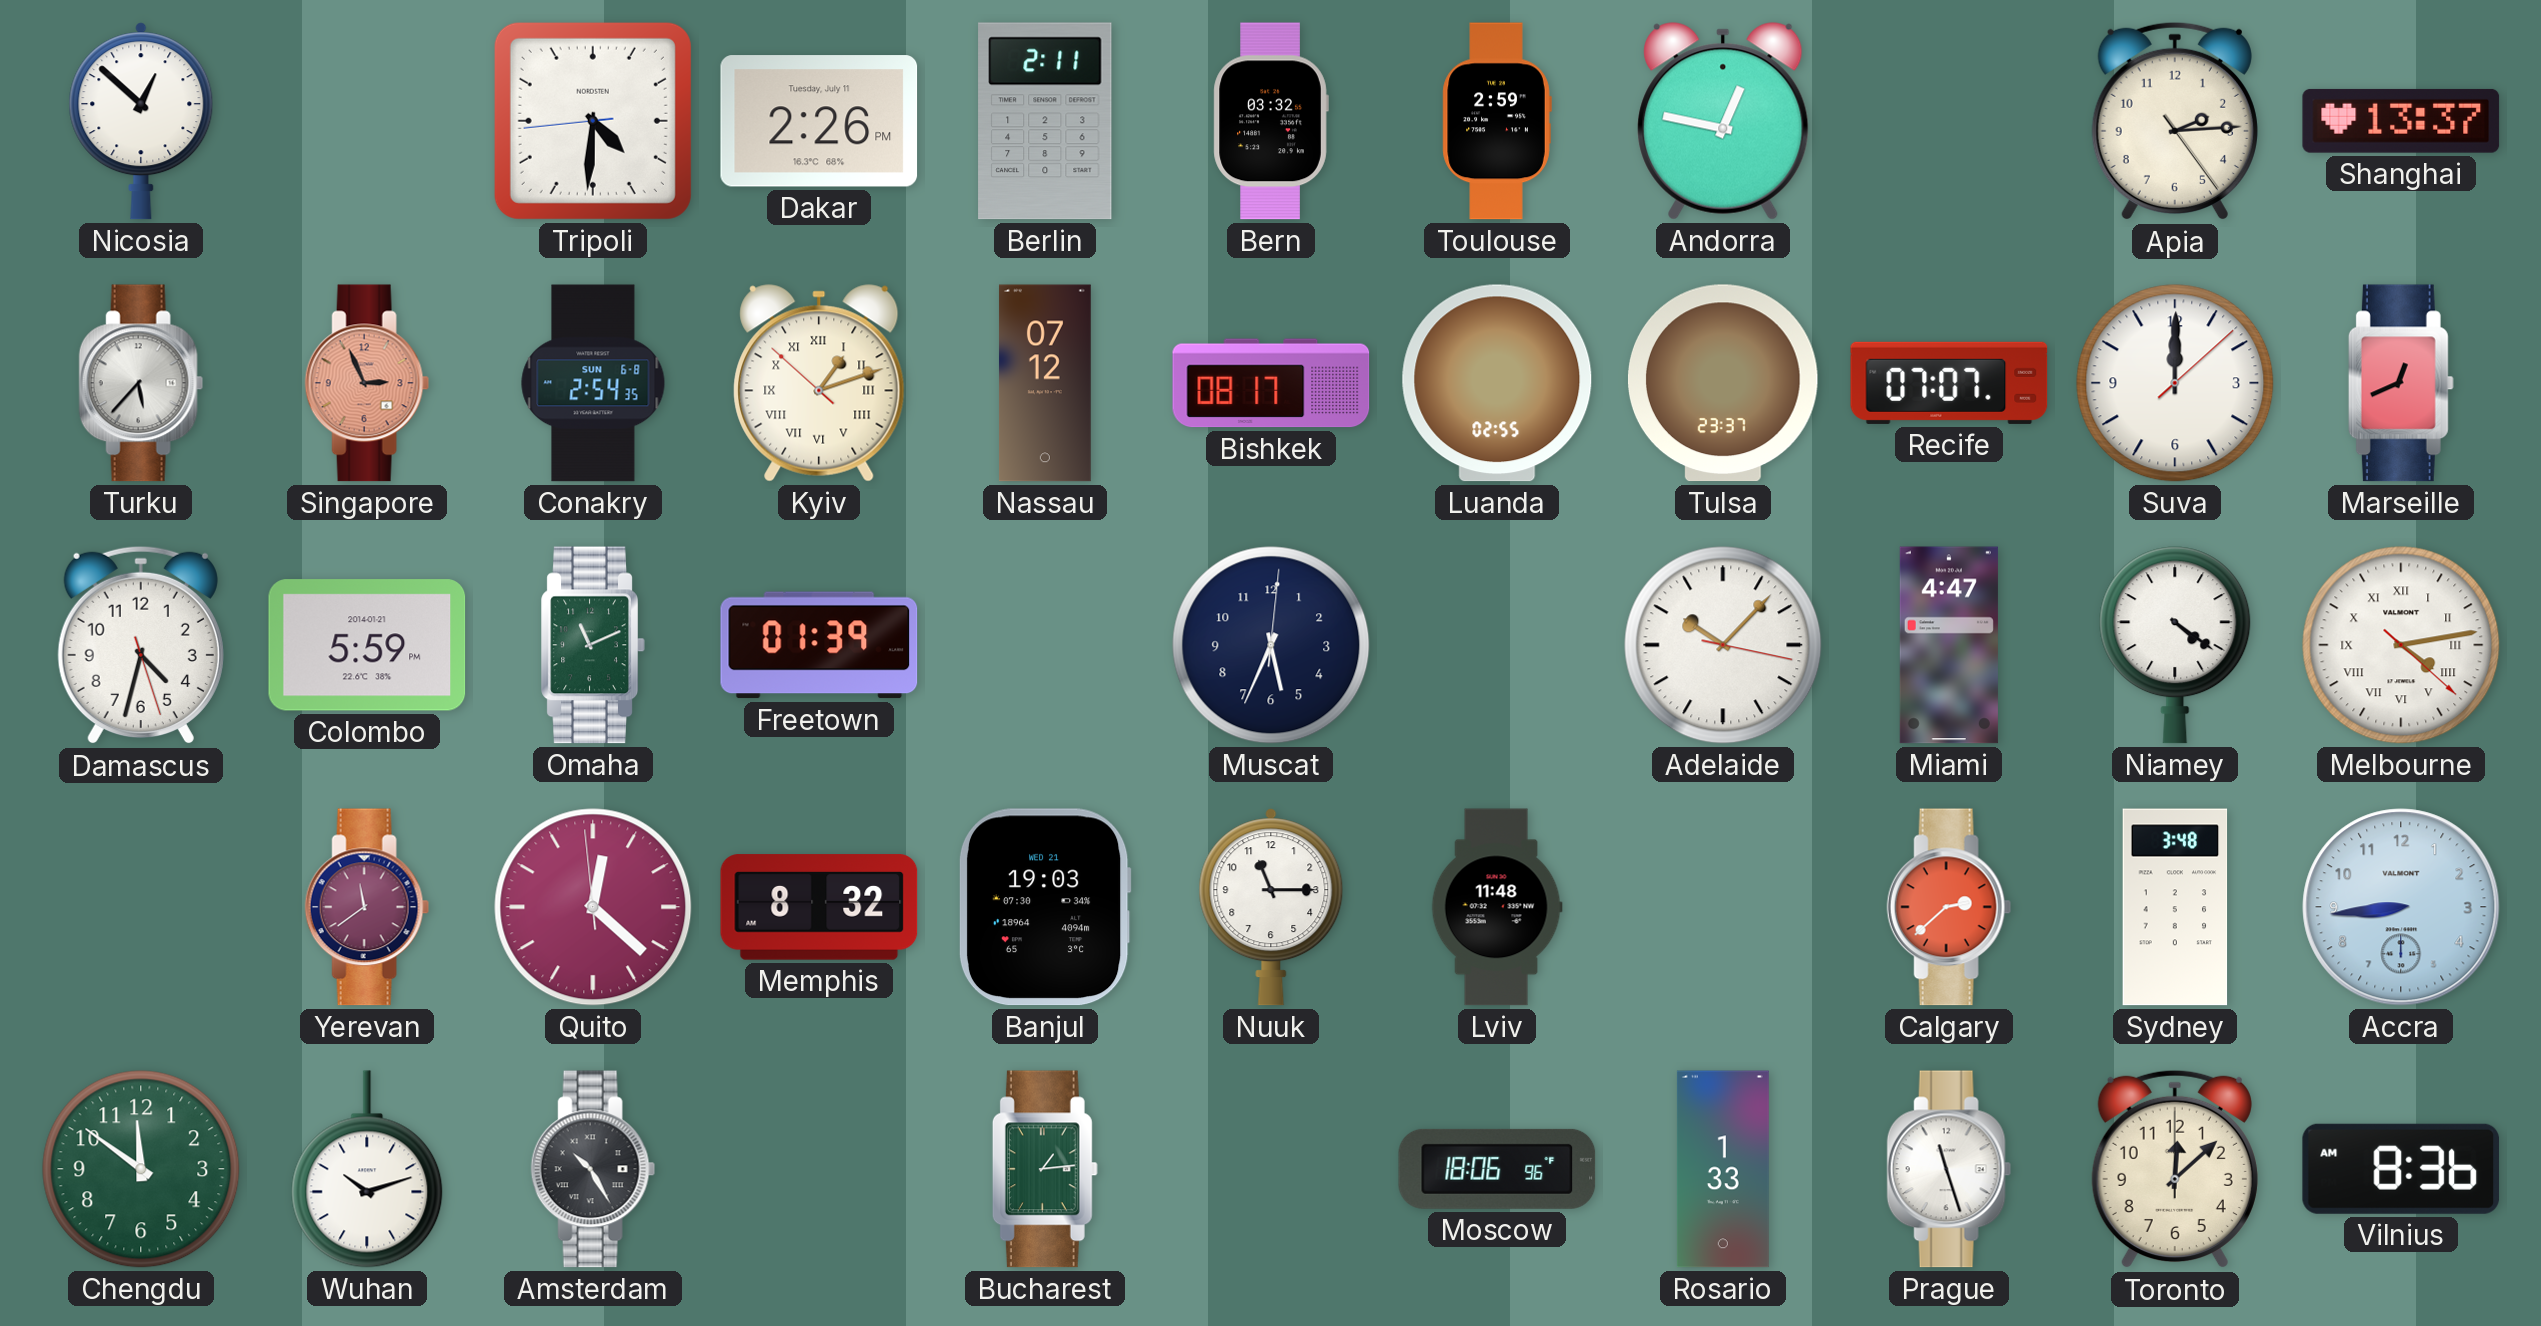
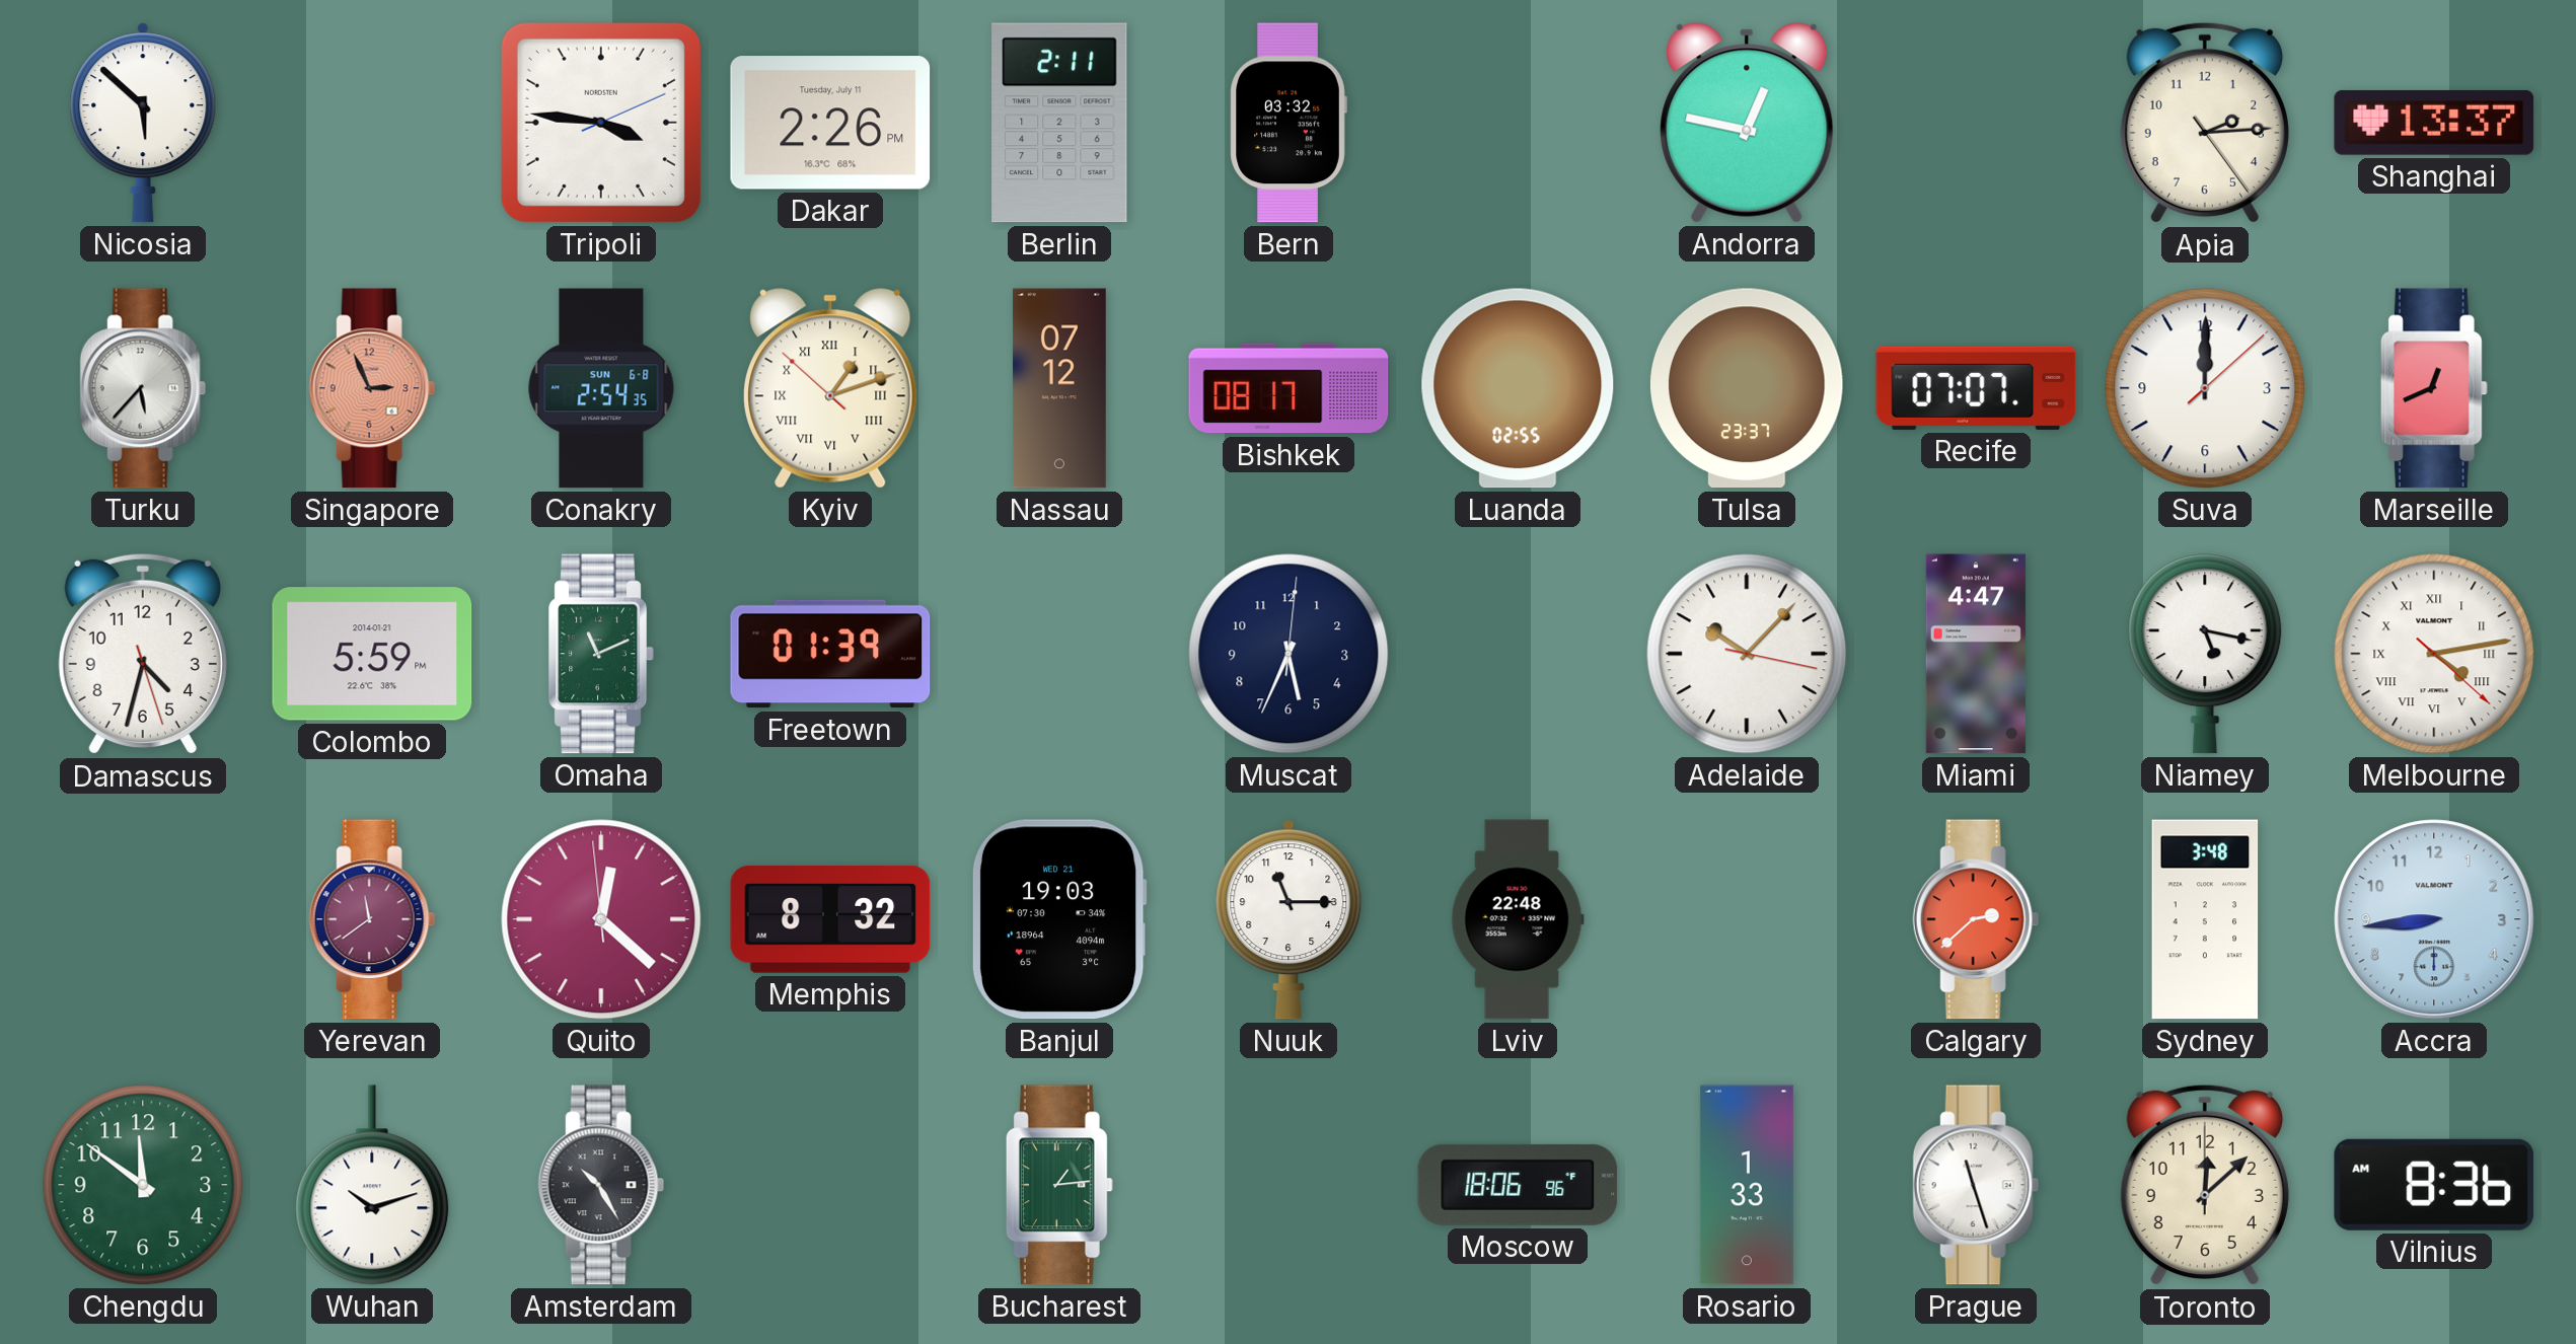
Nicosia: 12:52 -> 5:52 (143, 123)
Tripoli: 4:30 -> 3:46 (601, 123)
Toulouse: 2:59 -> none (1497, 121)
Niamey: 4:21 -> 5:17 (2205, 654)
Lviv: 11:48 -> 22:48 (1518, 919)
